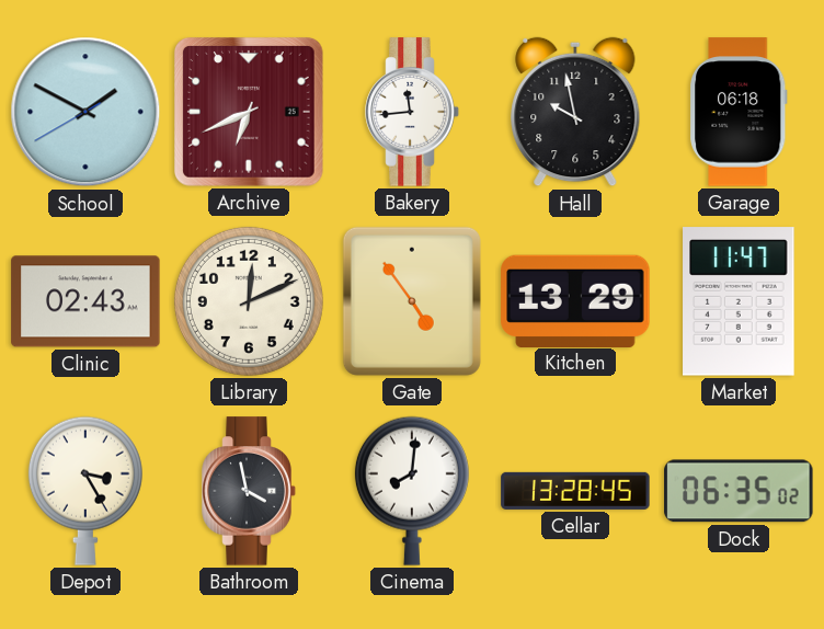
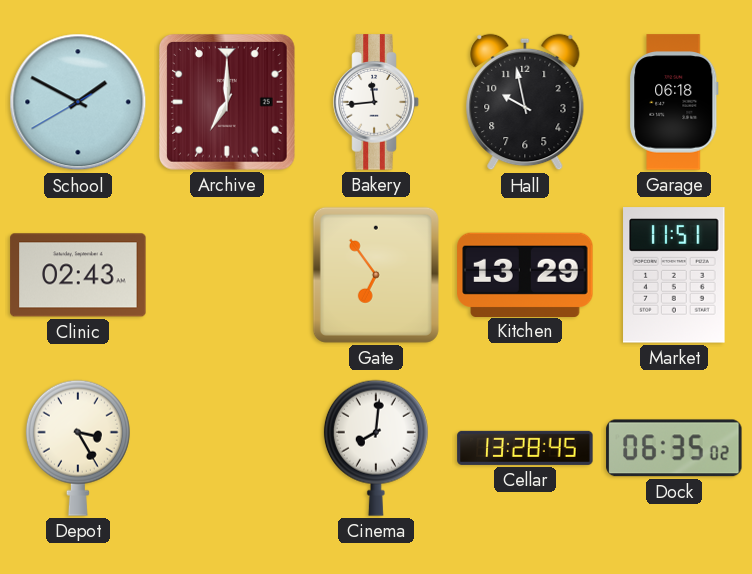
Archive: 6:41 -> 7:00 (228, 103)
Library: 12:11 -> none (249, 301)
Gate: 4:54 -> 6:54 (376, 275)
Market: 11:47 -> 11:51 (674, 275)
Bathroom: 3:58 -> none (249, 491)
